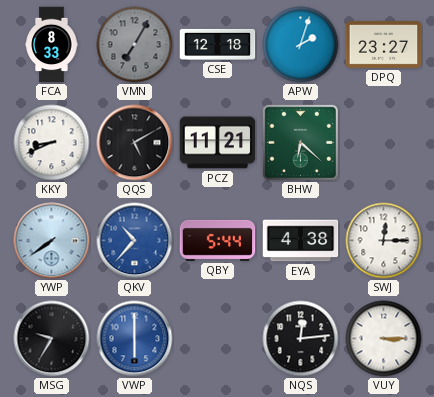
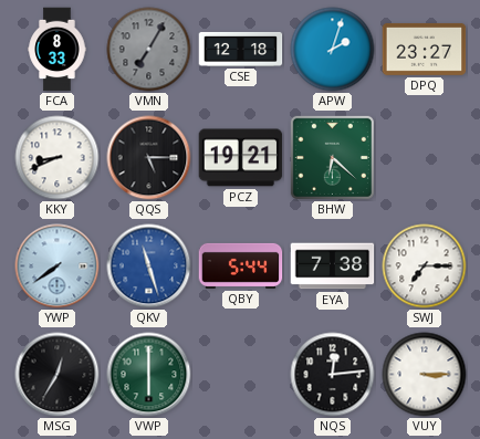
QQS: 5:10 -> 5:15 (149, 158)
PCZ: 11:21 -> 19:21 (241, 158)
QKV: 10:37 -> 11:27 (149, 266)
EYA: 4:38 -> 7:38 (333, 266)
SWJ: 12:15 -> 7:15 (425, 266)
MSG: 9:35 -> 12:35 (58, 375)
VWP dial: blue -> green (149, 375)
